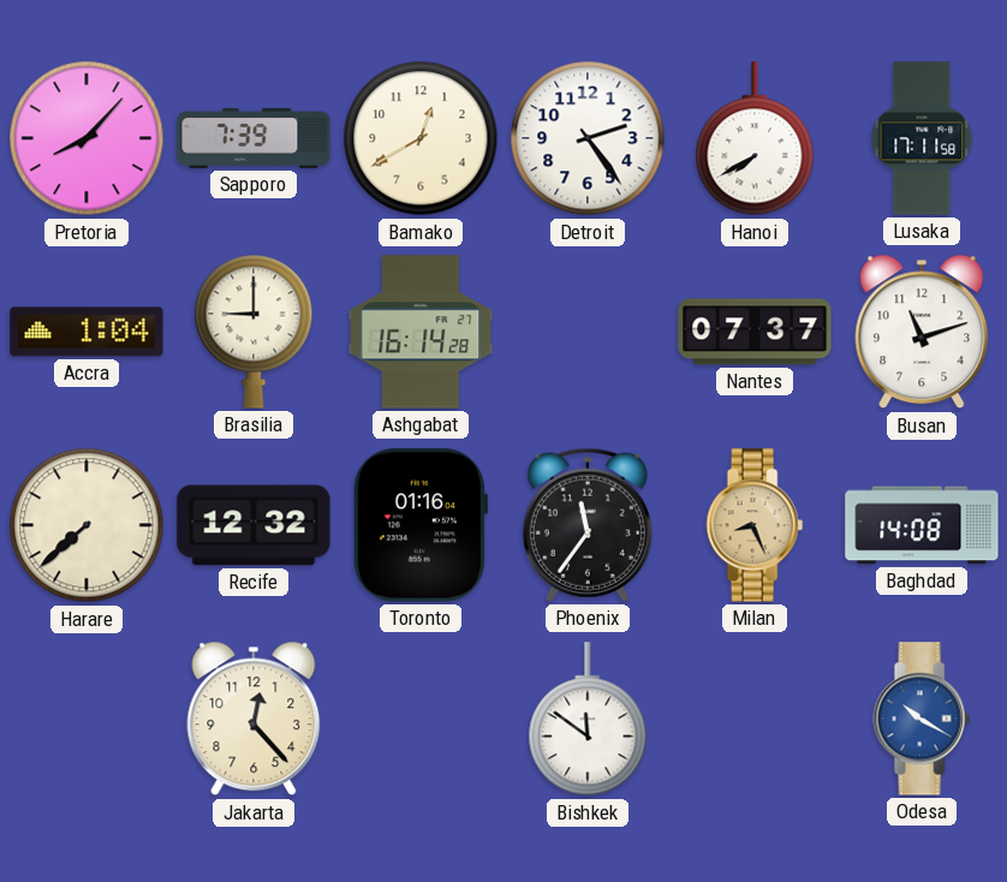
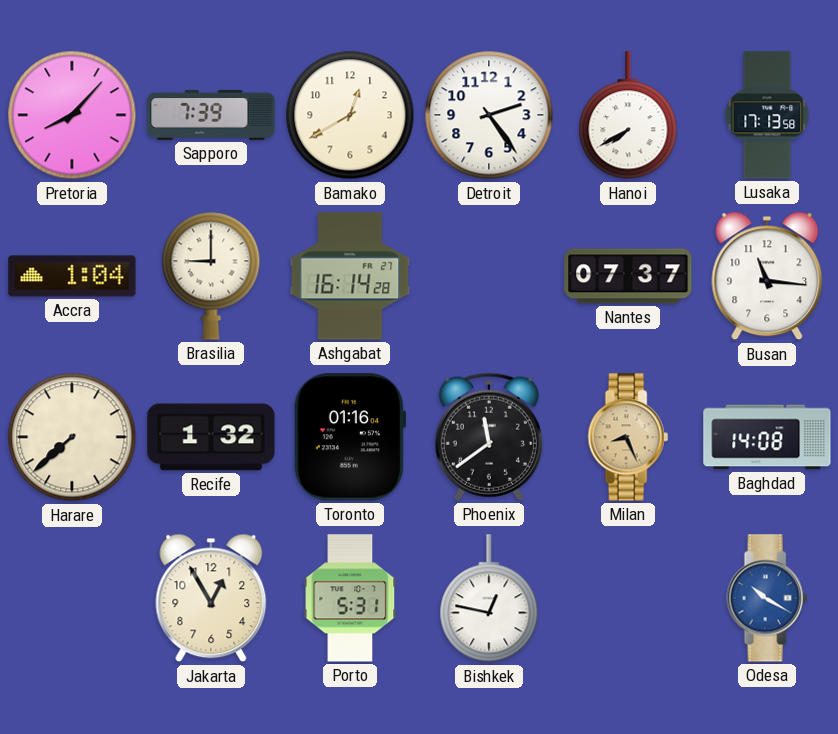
Lusaka: 17:11 -> 17:13 (767, 115)
Busan: 11:12 -> 11:16 (767, 276)
Recife: 12:32 -> 1:32 (211, 437)
Phoenix: 11:36 -> 11:39 (489, 437)
Jakarta: 12:23 -> 12:55 (211, 598)
Porto: none -> 5:31 (350, 598)
Bishkek: 11:51 -> 12:47 (489, 599)
